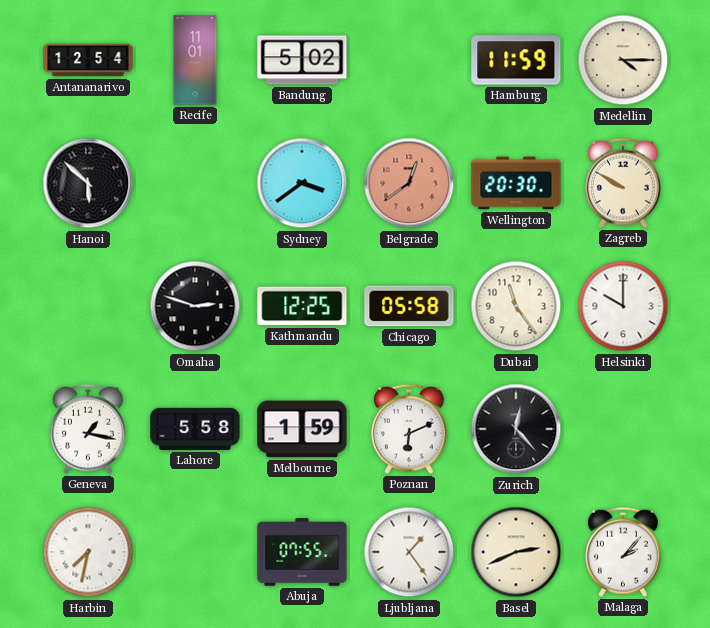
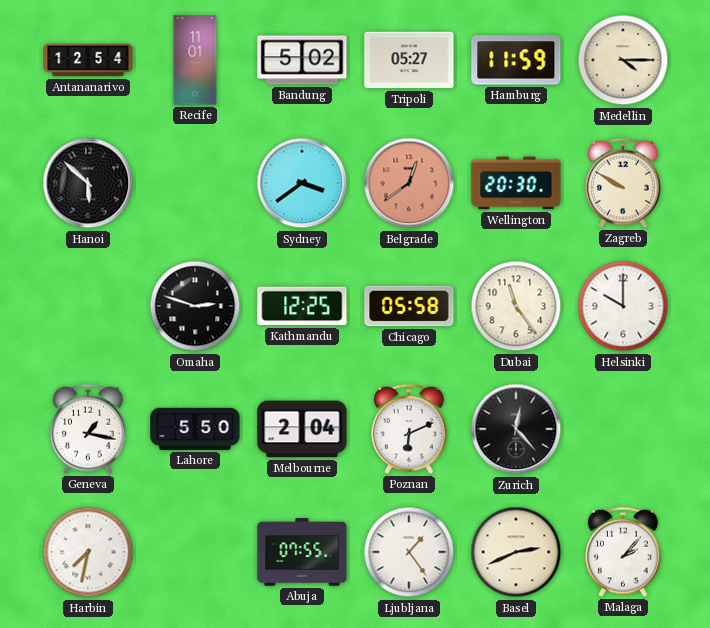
Tripoli: none -> 05:27 (409, 60)
Lahore: 5:58 -> 5:50 (195, 429)
Melbourne: 1:59 -> 2:04 (302, 429)
